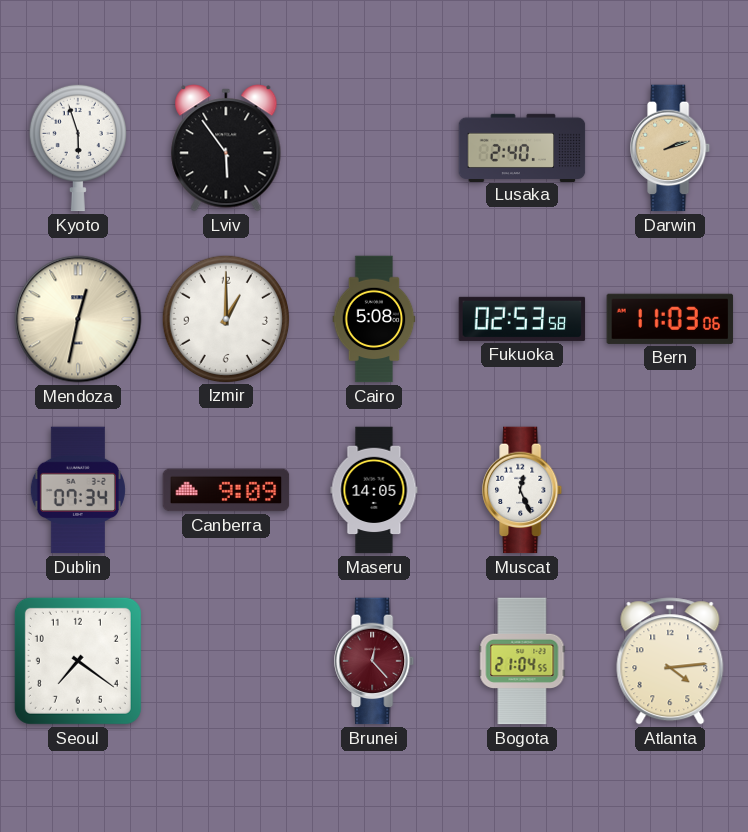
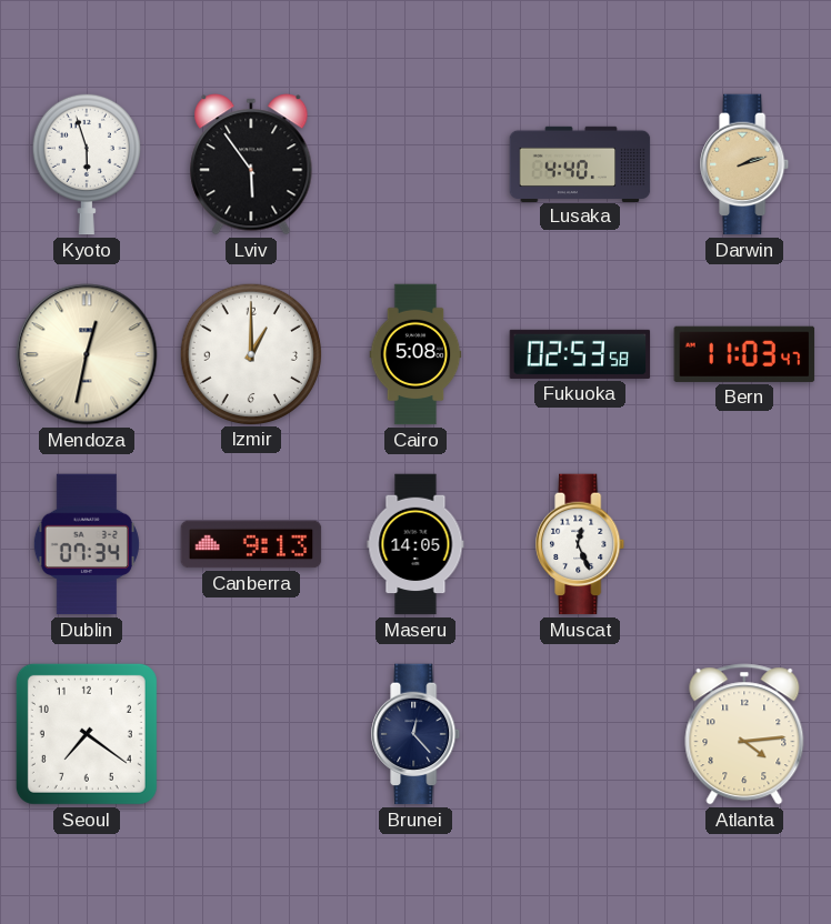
Lusaka: 2:40 -> 4:40 (580, 163)
Bern: 11:03:06 -> 11:03:47 (744, 354)
Canberra: 9:09 -> 9:13 (251, 544)
Brunei dial: burgundy -> navy (417, 734)
Bogota: 21:04 -> none (522, 661)
